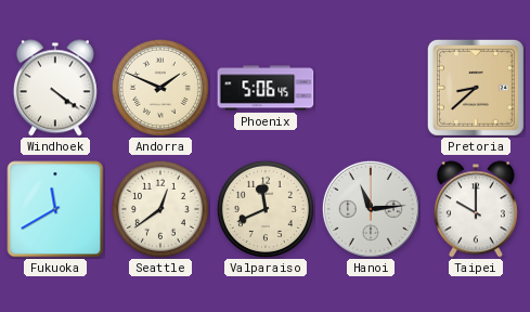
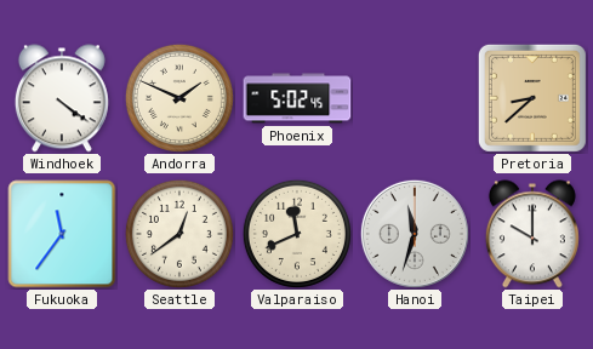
Phoenix: 5:06 -> 5:02 (297, 98)
Fukuoka: 11:40 -> 11:36 (62, 234)
Hanoi: 11:14 -> 11:33 (415, 234)
